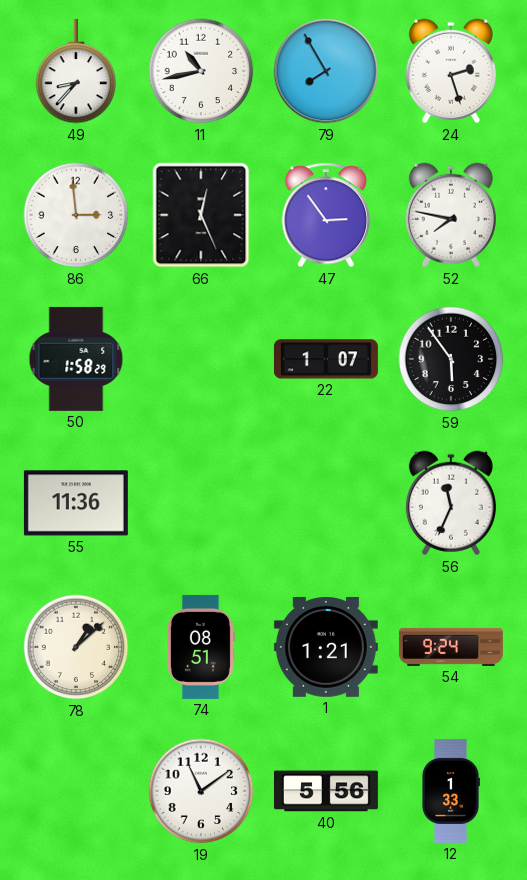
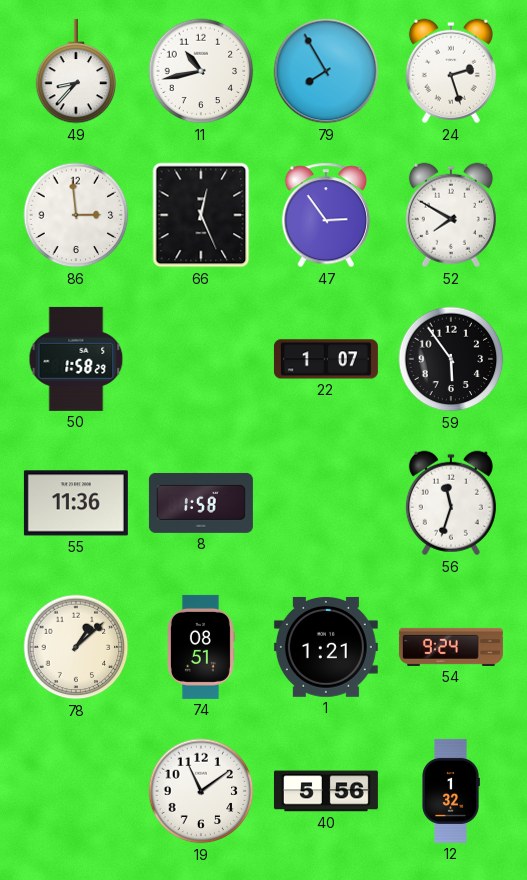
52: 7:47 -> 7:50 (451, 215)
8: none -> 1:58 (201, 503)
56: 11:34 -> 11:33 (451, 503)
12: 1:33 -> 1:32 (451, 791)
